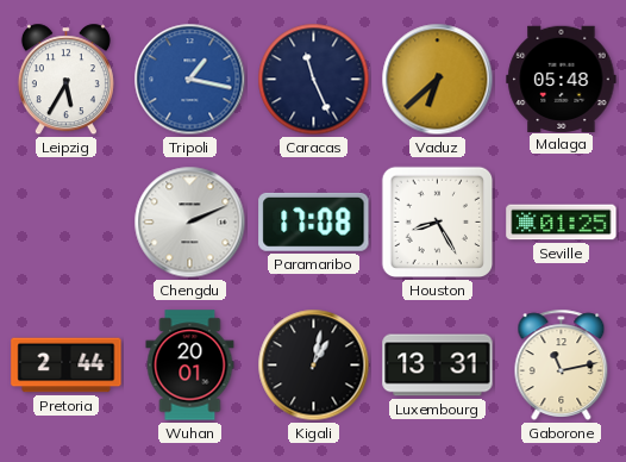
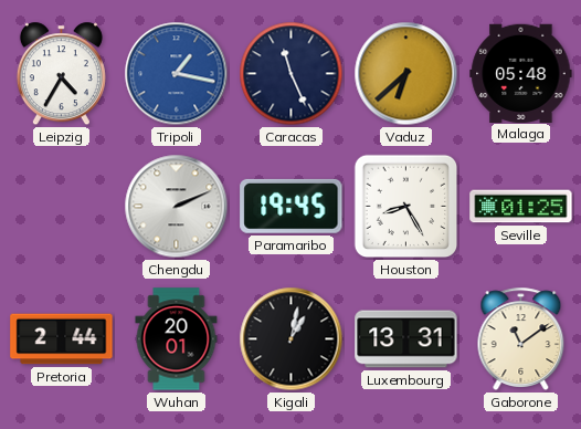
Leipzig: 5:35 -> 4:35 (61, 74)
Paramaribo: 17:08 -> 19:45 (292, 206)
Gaborone: 11:13 -> 11:09 (521, 338)
